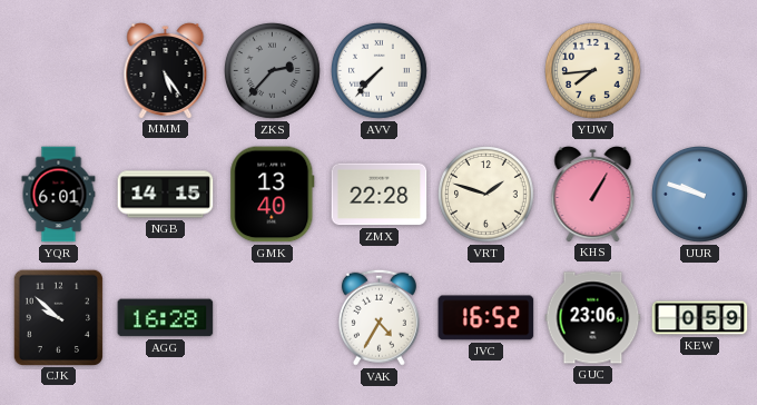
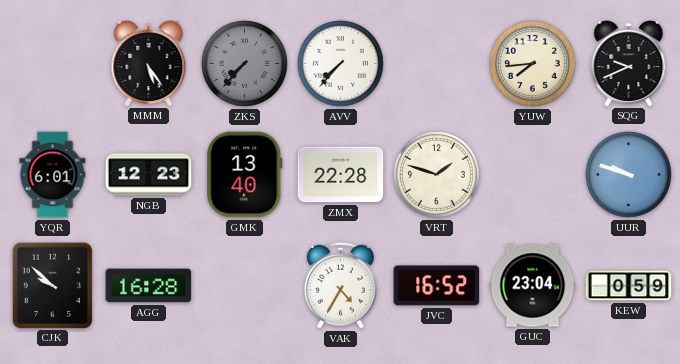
ZKS: 2:37 -> 7:37 (245, 64)
SQG: none -> 9:41 (629, 64)
NGB: 14:15 -> 12:23 (149, 175)
KHS: 1:05 -> none (593, 195)
GUC: 23:06 -> 23:04 (533, 286)
